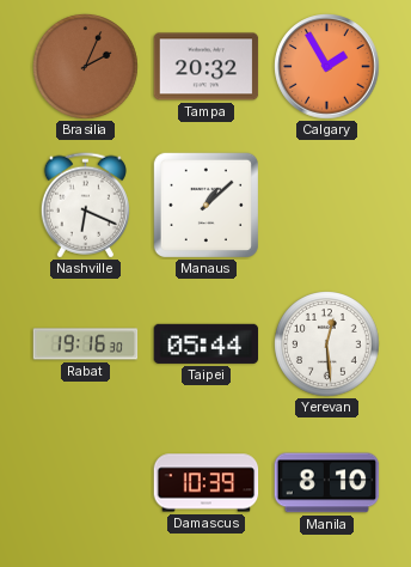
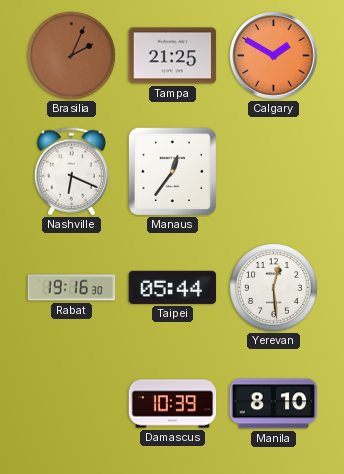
Tampa: 20:32 -> 21:25 (173, 56)
Calgary: 1:55 -> 1:50 (274, 56)
Manaus: 1:08 -> 12:36 (172, 171)
